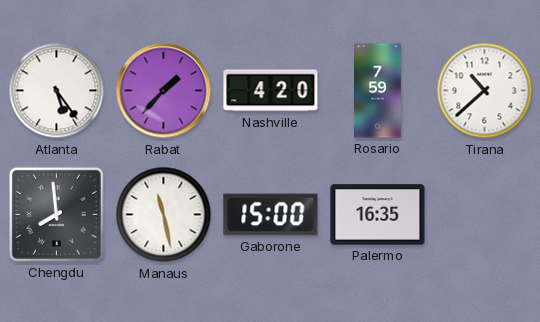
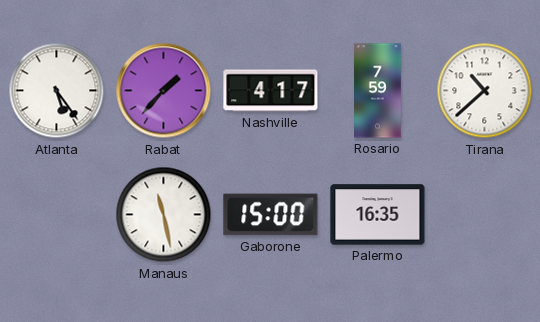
Nashville: 4:20 -> 4:17 (271, 91)
Chengdu: 7:59 -> none (56, 214)
